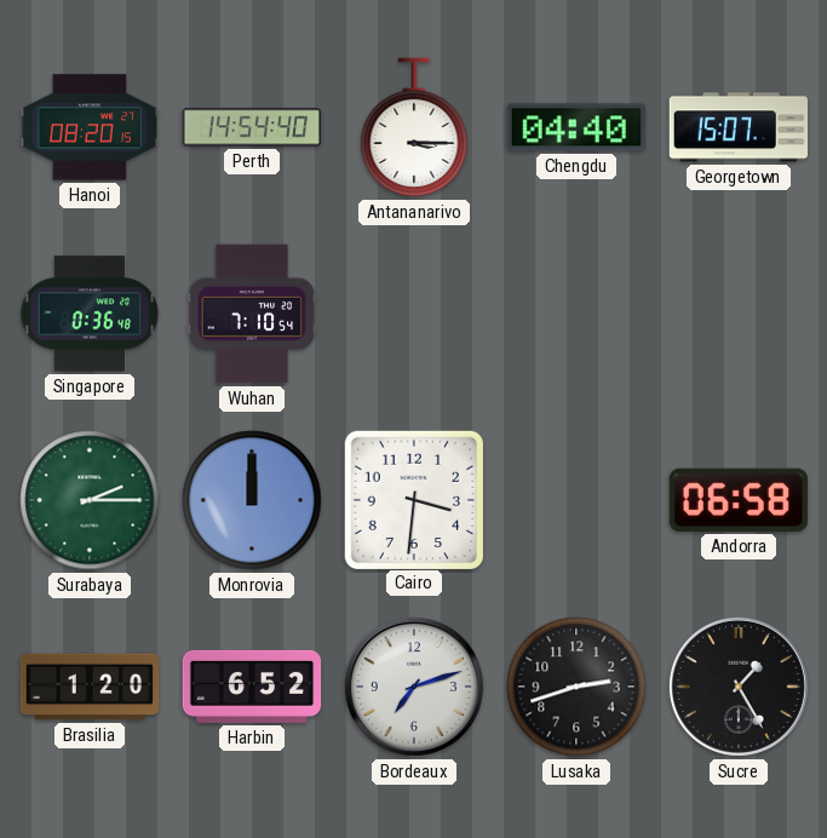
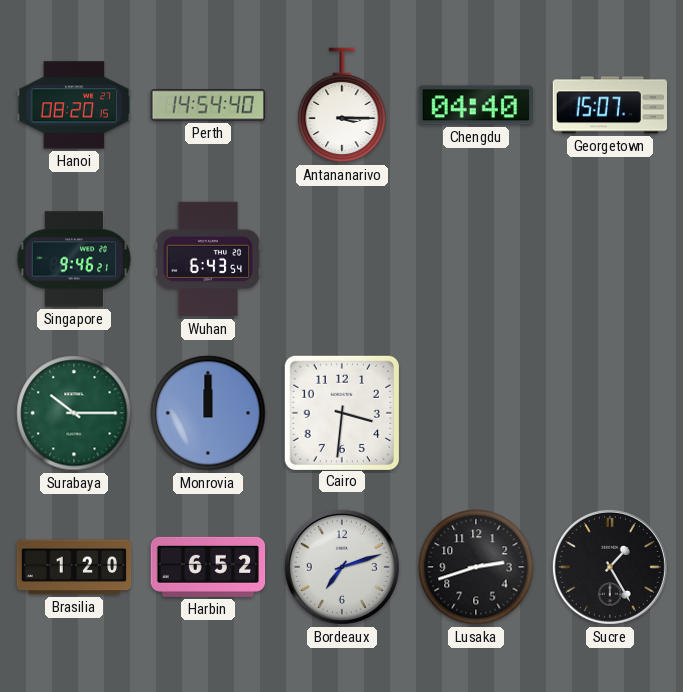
Singapore: 0:36 -> 9:46 (74, 259)
Wuhan: 7:10 -> 6:43 (208, 259)
Surabaya: 2:15 -> 10:15 (74, 413)
Andorra: 06:58 -> none (737, 500)
